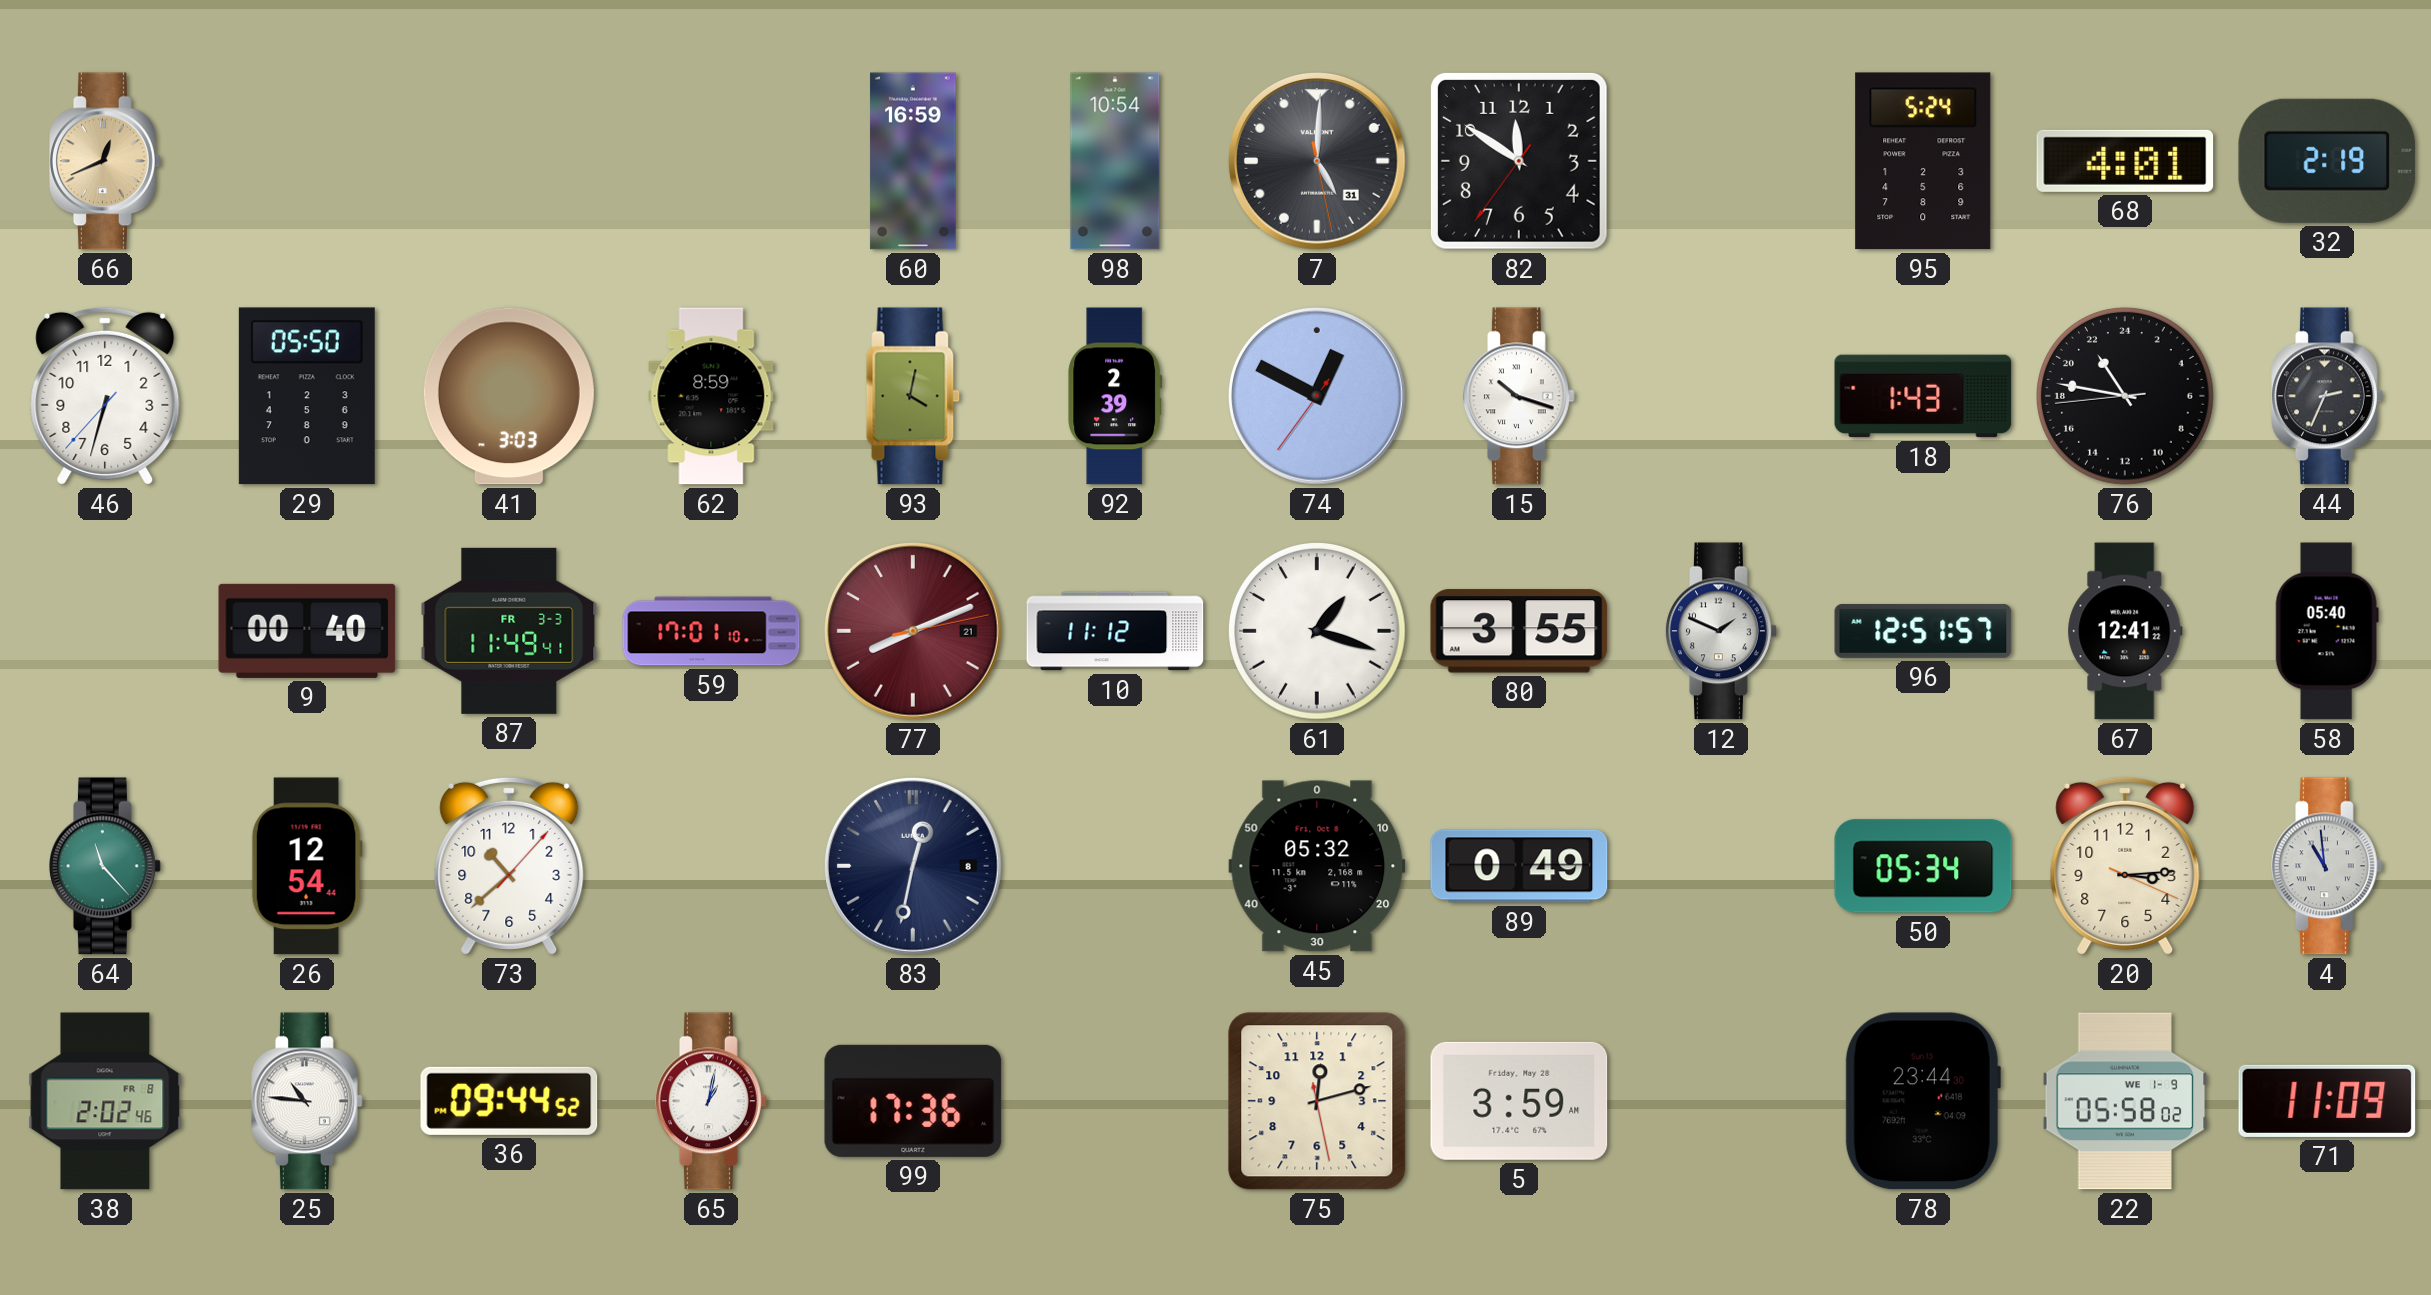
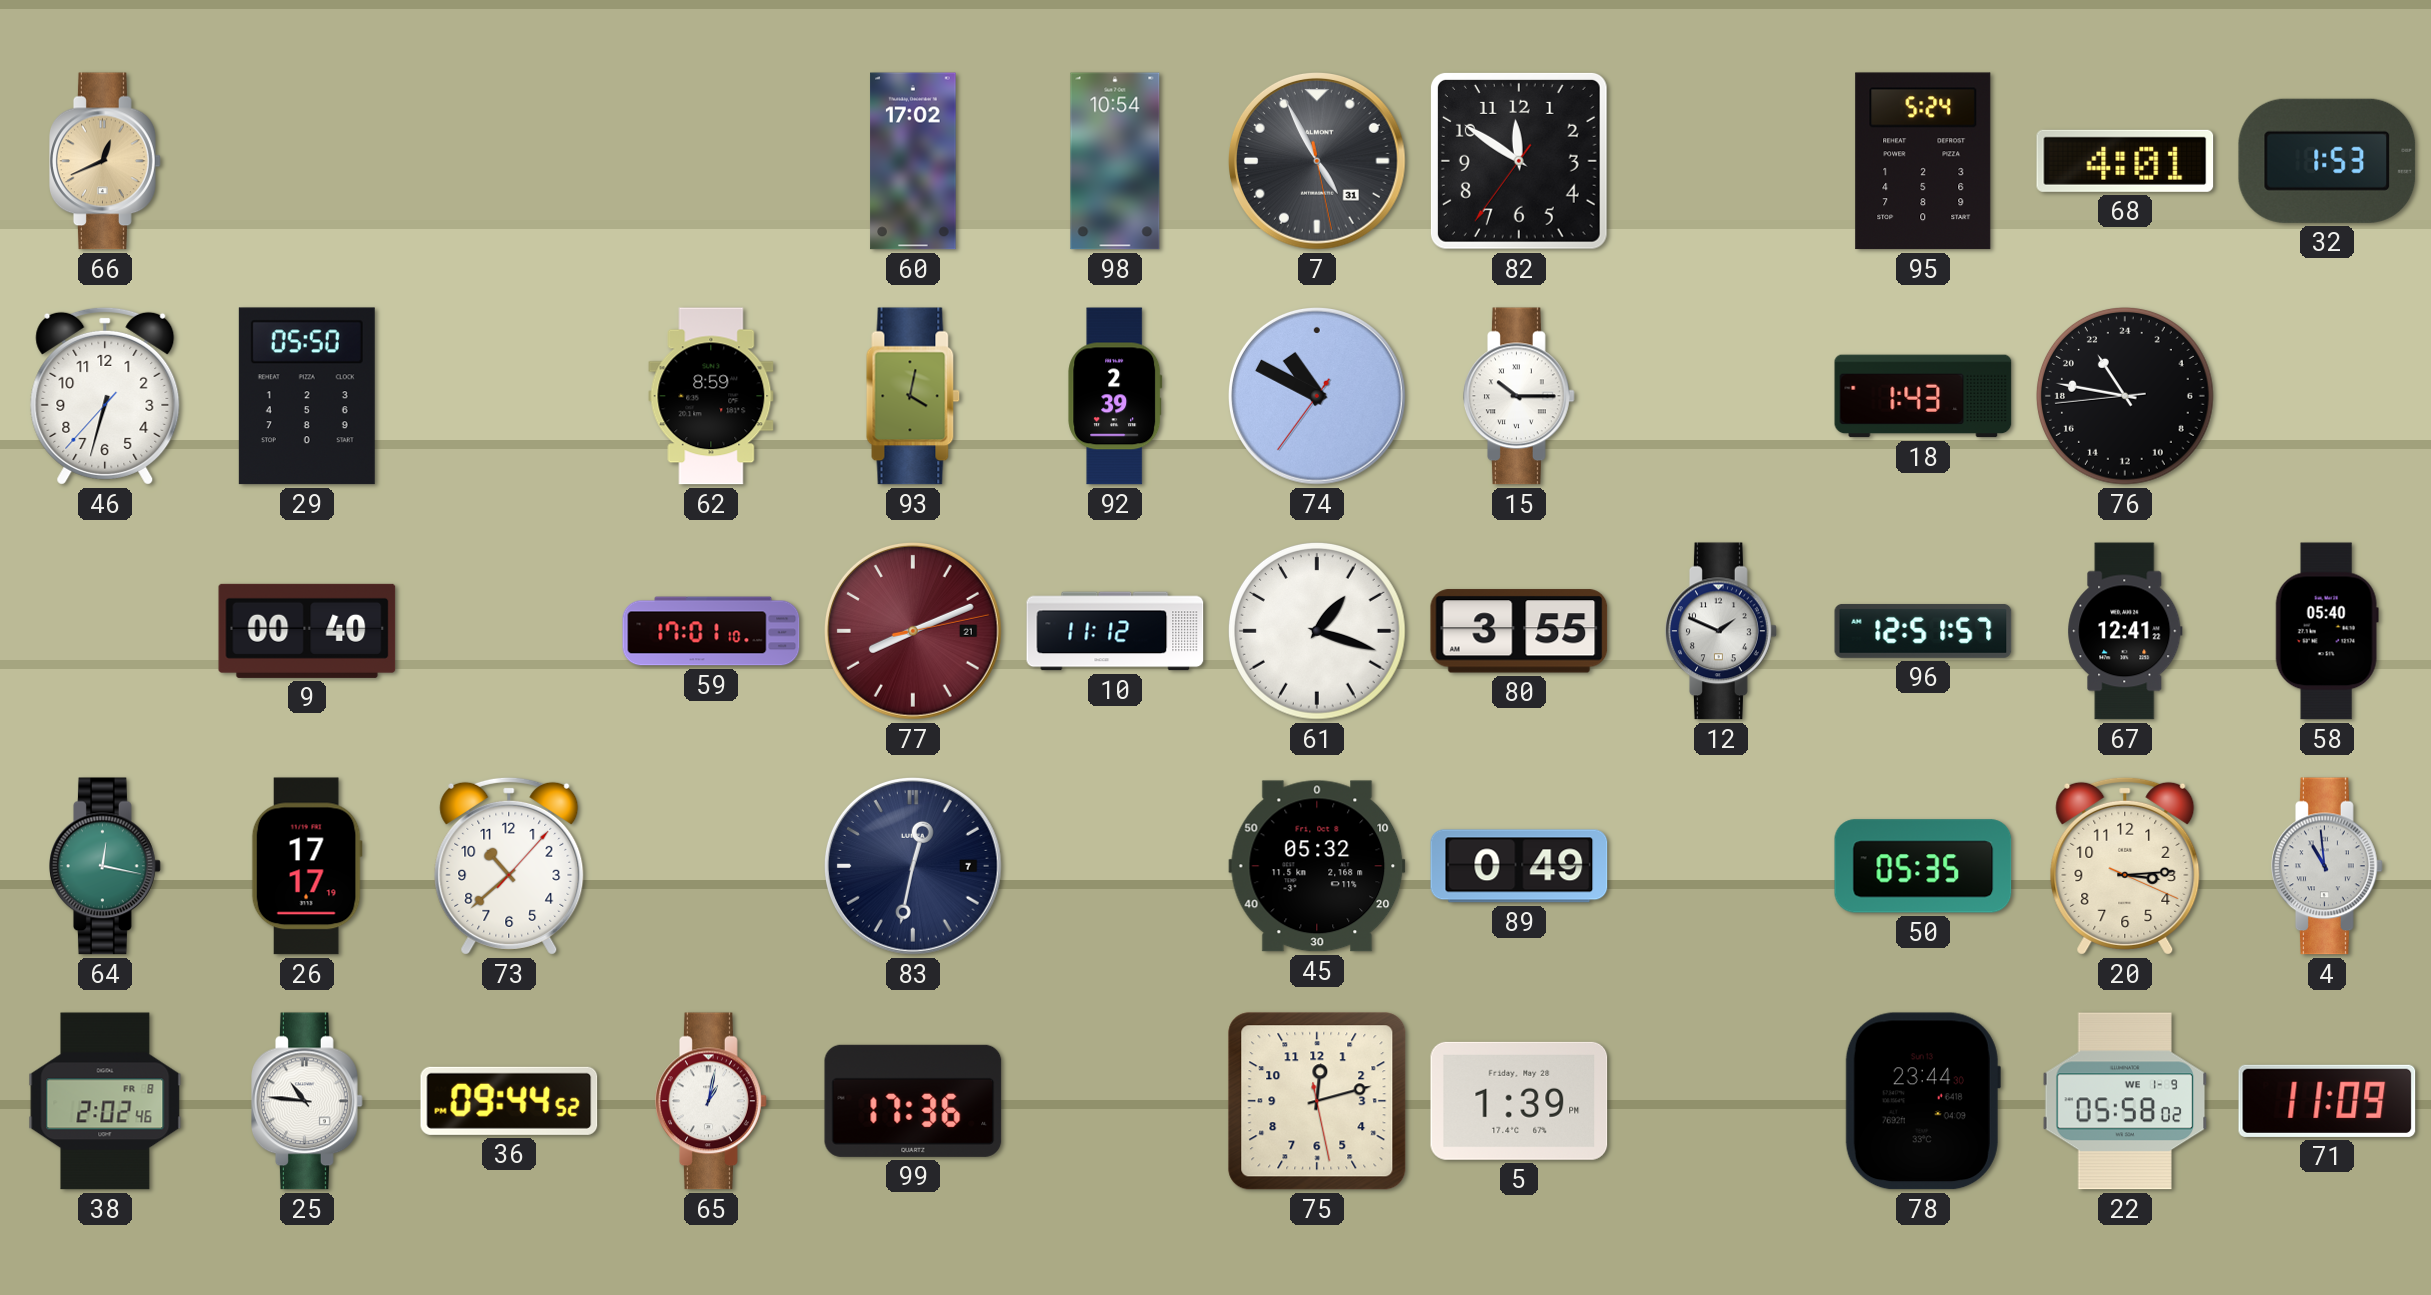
60: 16:59 -> 17:02 (913, 161)
7: 5:00 -> 4:55 (1318, 162)
32: 2:19 -> 1:53 (2327, 161)
41: 3:03 -> none (509, 396)
74: 12:49 -> 10:49 (1318, 397)
15: 10:18 -> 10:15 (1519, 396)
44: 2:34 -> none (2327, 396)
87: 11:49 -> none (509, 631)
64: 11:23 -> 12:17 (105, 866)
26: 12:54 -> 17:17 (307, 866)
83 date: 8 -> 7 (914, 867)
50: 05:34 -> 05:35 (1923, 866)
5: 3:59 -> 1:39 (1519, 1101)
